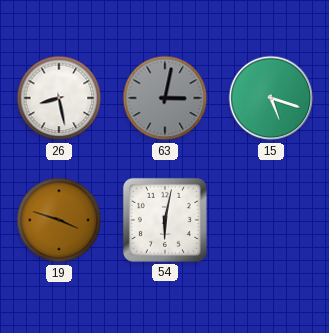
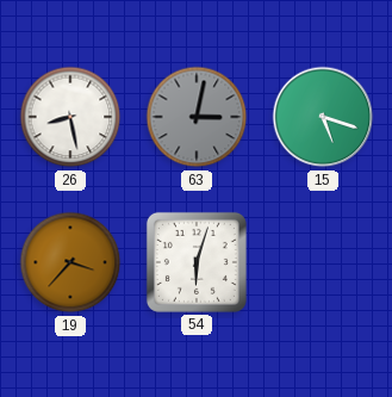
19: 3:48 -> 3:37 (70, 262)
54: 6:02 -> 6:03 (197, 262)
